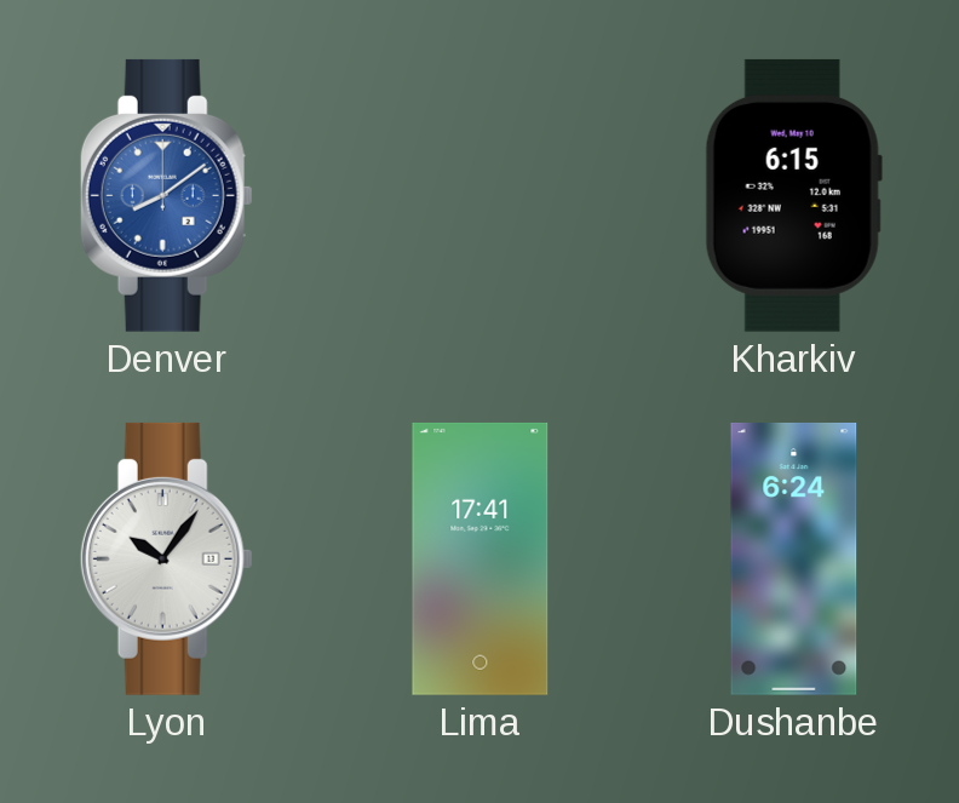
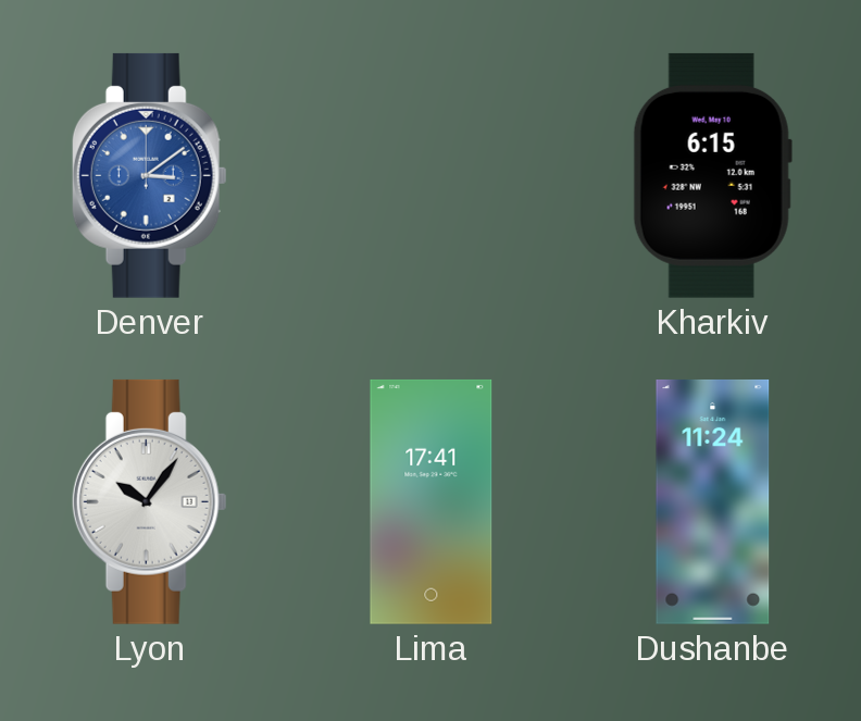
Denver: 8:09 -> 3:09 (149, 175)
Dushanbe: 6:24 -> 11:24 (713, 501)
